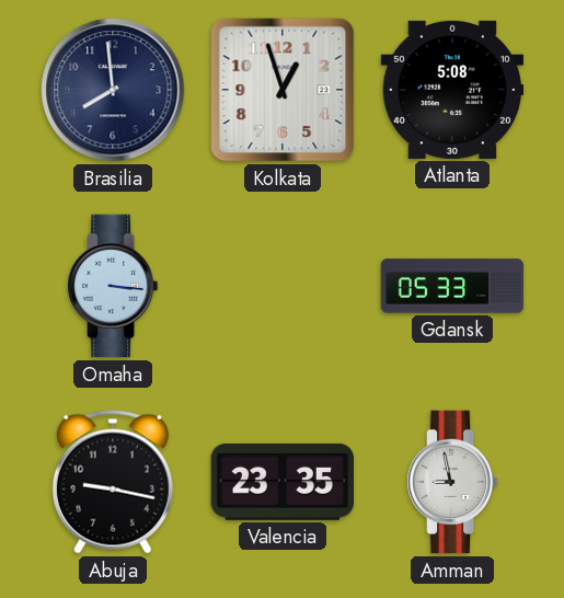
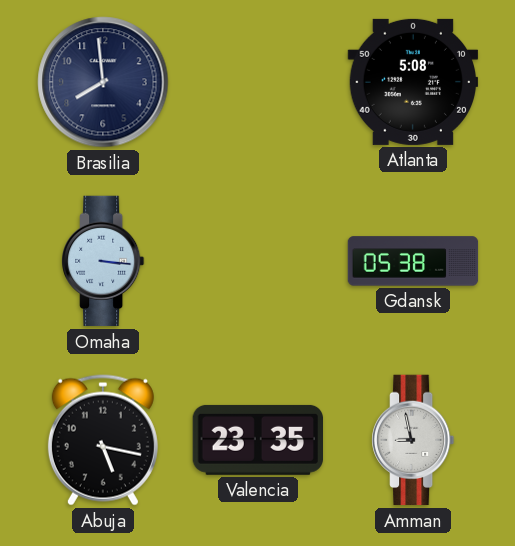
Kolkata: 12:57 -> none (283, 90)
Gdansk: 05:33 -> 05:38 (413, 261)
Abuja: 9:17 -> 5:17 (103, 440)
